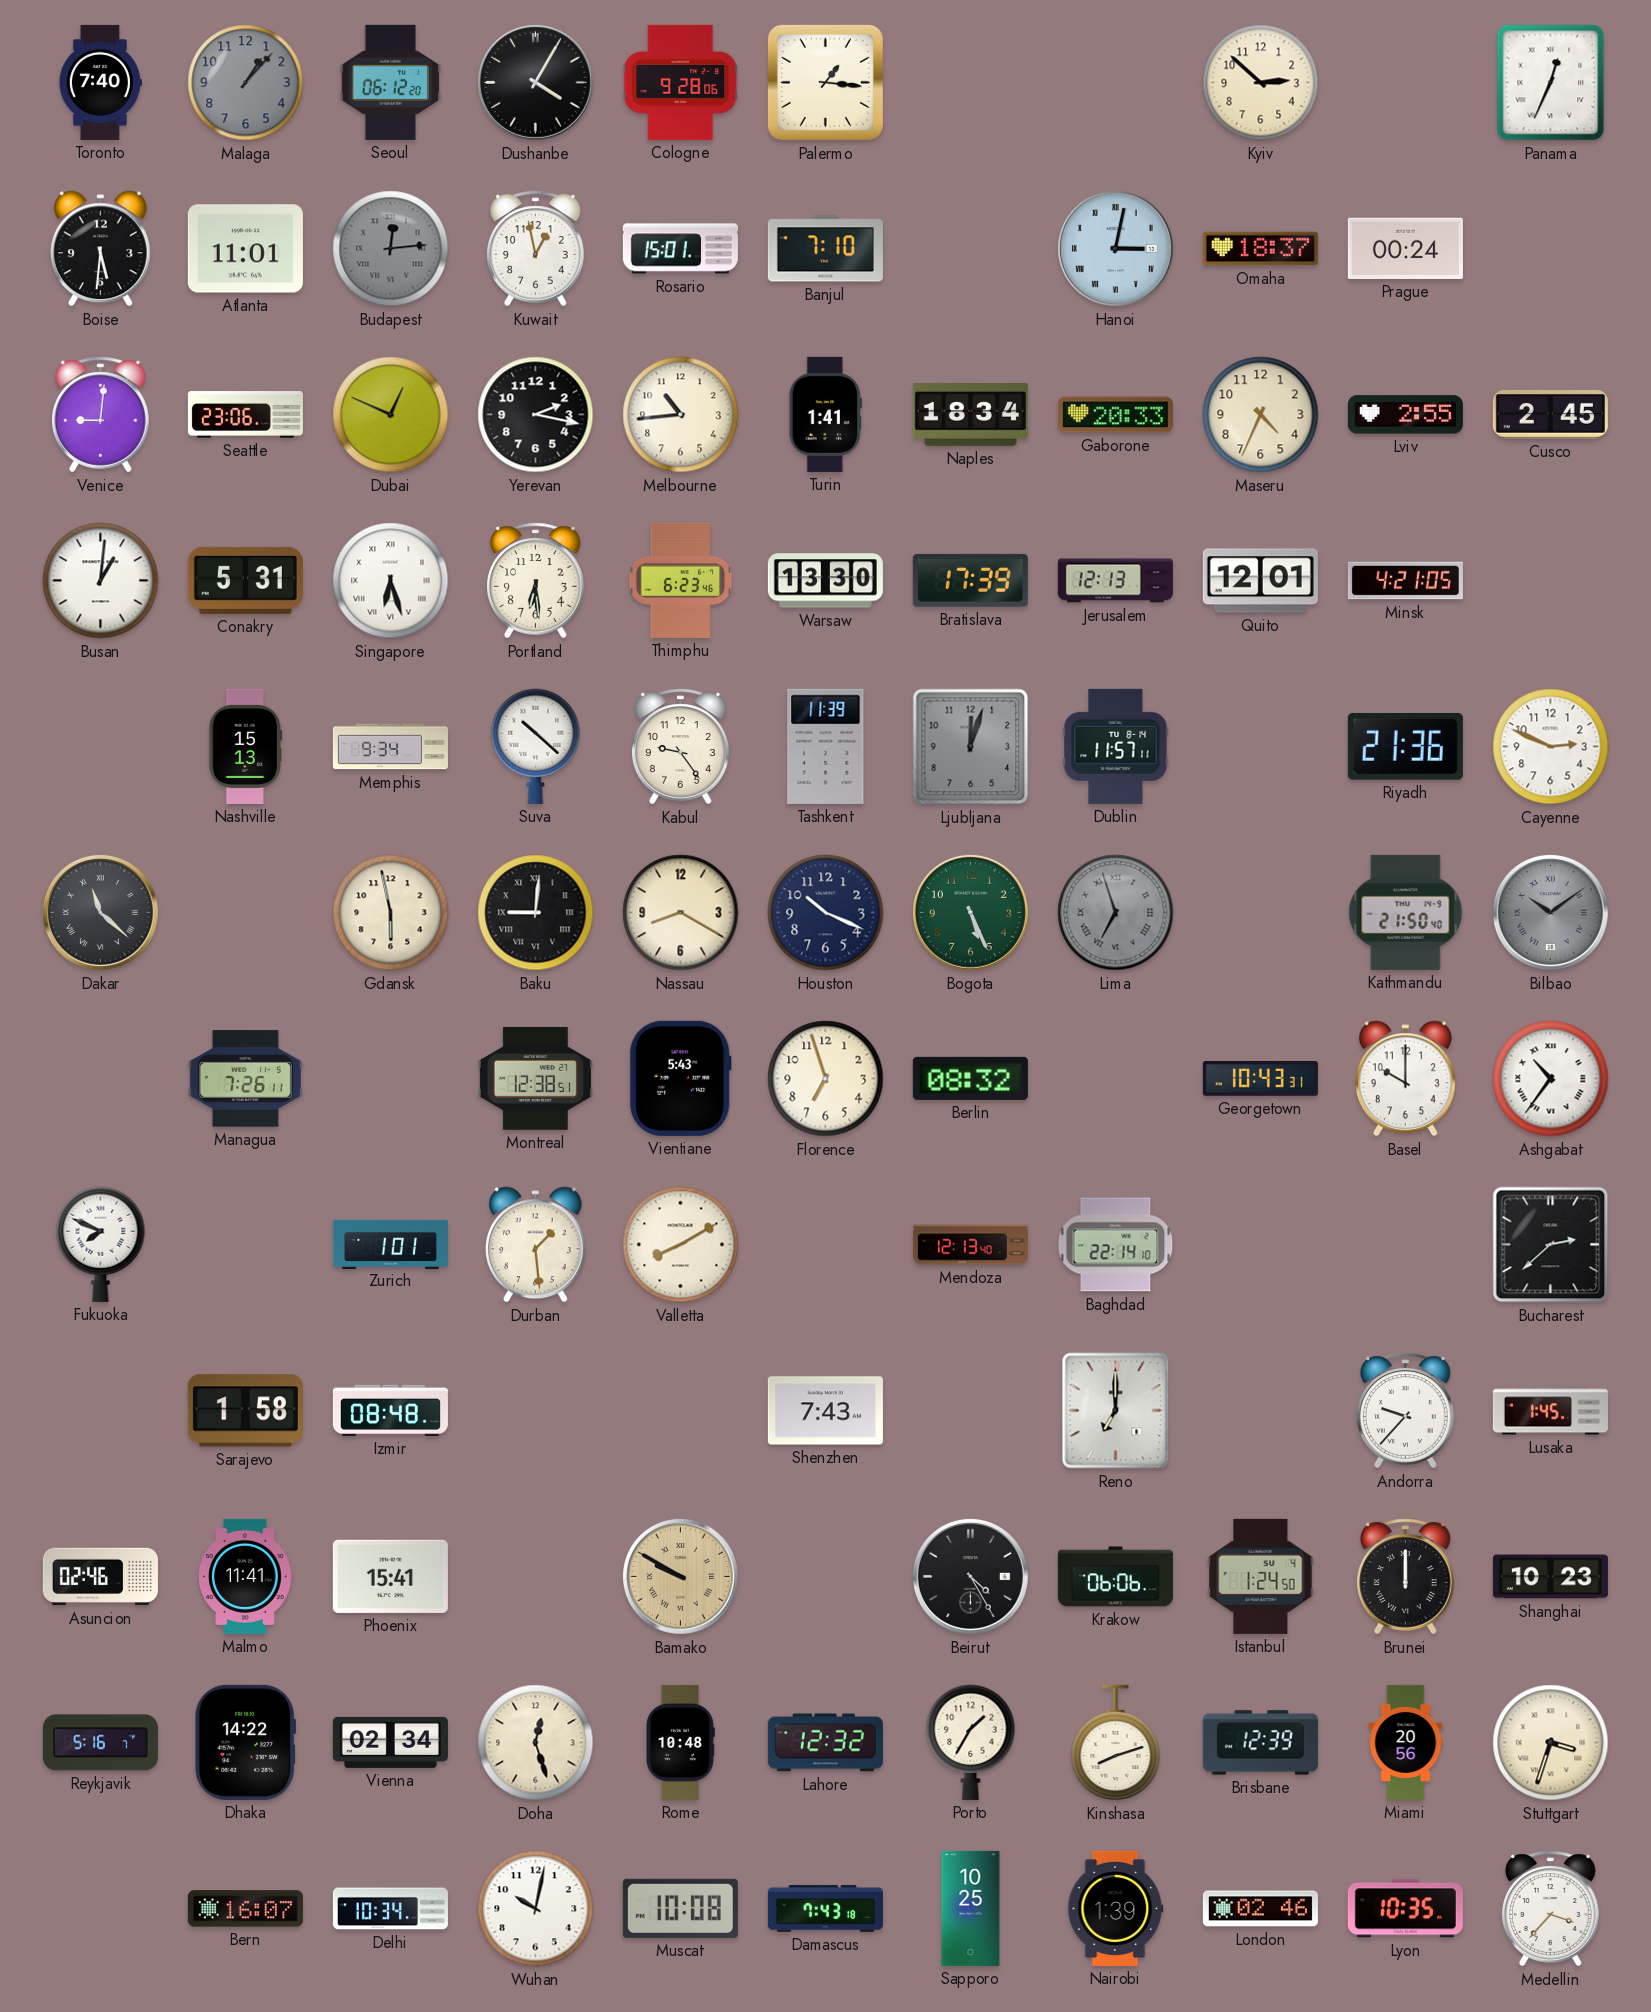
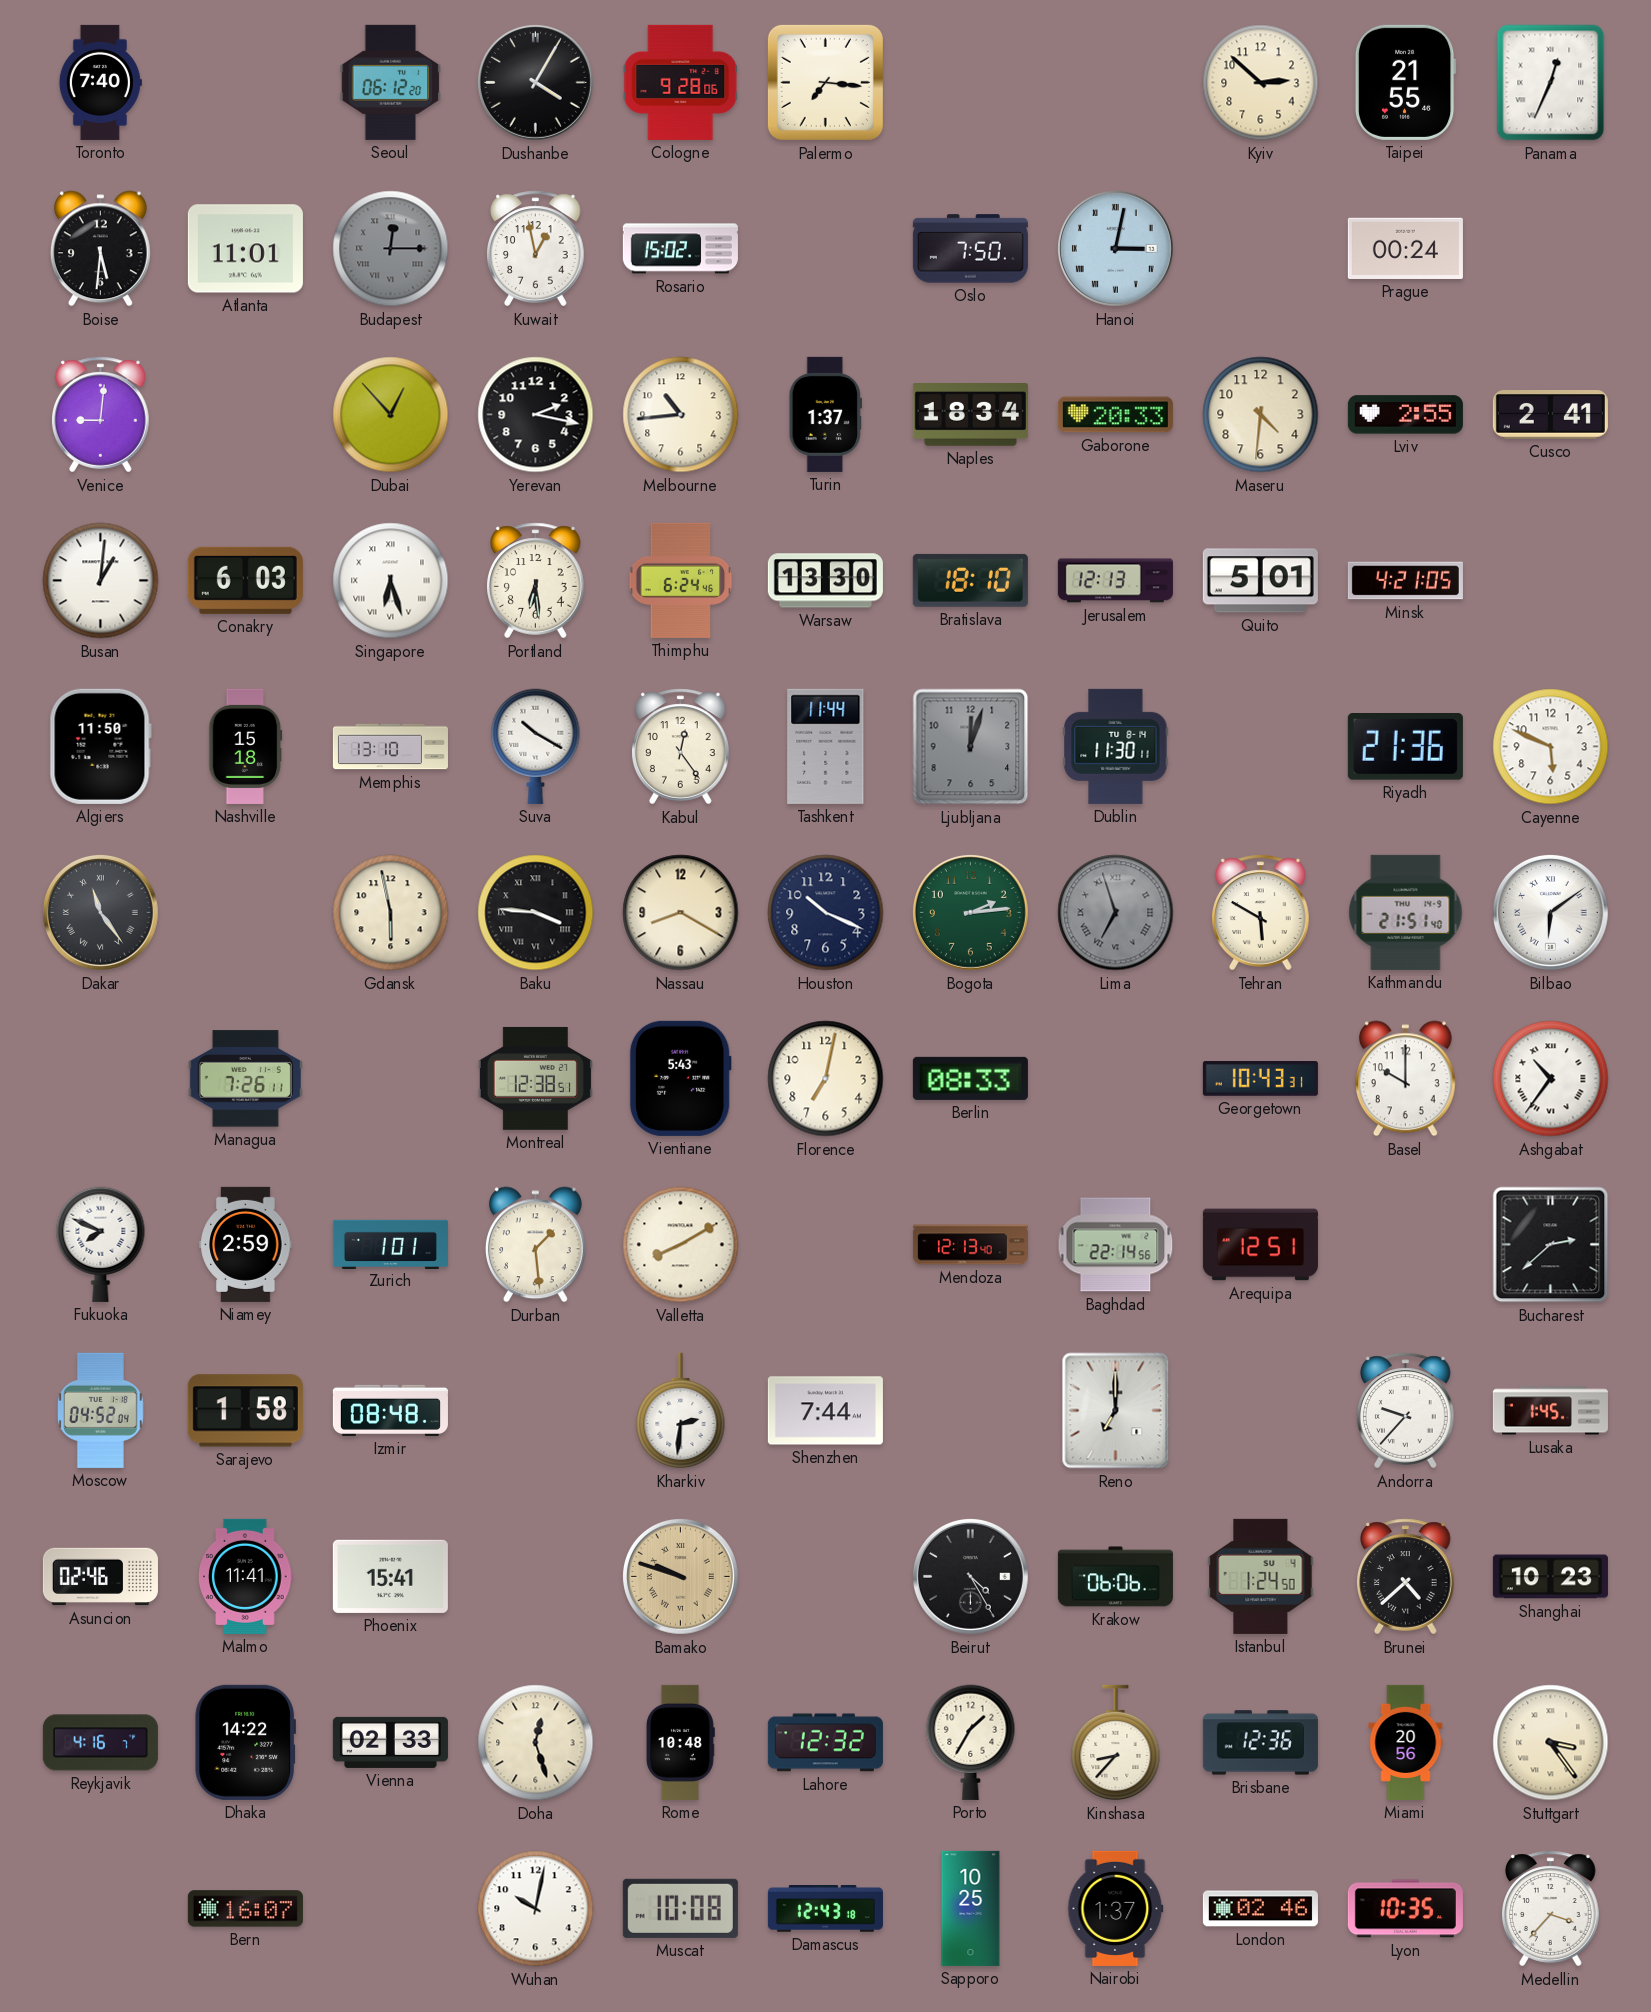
Malaga: 1:07 -> none (246, 83)
Palermo: 1:16 -> 7:16 (825, 82)
Taipei: none -> 21:55 (1405, 82)
Budapest: 12:14 -> 12:15 (391, 249)
Rosario: 15:01 -> 15:02 (680, 249)
Banjul: 7:10 -> none (825, 249)
Oslo: none -> 7:50 (970, 249)
Omaha: 18:37 -> none (1260, 249)
Seattle: 23:06 -> none (245, 415)
Dubai: 12:49 -> 12:53 (391, 415)
Turin: 1:41 -> 1:37 (825, 414)
Maseru: 4:34 -> 4:31 (1261, 415)
Cusco: 2:45 -> 2:41 (1550, 415)
Conakry: 5:31 -> 6:03 (245, 580)
Thimphu: 6:23 -> 6:24 (681, 580)
Bratislava: 17:39 -> 18:10 (970, 580)
Quito: 12:01 -> 5:01 (1260, 581)
Algiers: none -> 11:50 (100, 746)
Nashville: 15:13 -> 15:18 (246, 746)
Memphis: 9:34 -> 13:10 (390, 747)
Suva: 10:22 -> 10:20 (536, 746)
Kabul: 9:24 -> 12:24 (681, 747)
Tashkent: 11:39 -> 11:44 (826, 746)
Dublin: 11:57 -> 11:30 (1116, 746)
Cayenne: 2:49 -> 5:49 (1551, 747)
Dakar: 11:22 -> 11:24 (100, 912)
Baku: 9:01 -> 3:46 (536, 913)
Bogota: 5:26 -> 2:14 (970, 912)
Tehran: none -> 5:50 (1261, 913)
Kathmandu: 21:50 -> 21:51 (1406, 912)
Bilbao: 10:09 -> 6:09 (1550, 912)
Bilbao dial: grey -> white (1550, 912)
Florence: 6:57 -> 7:02 (826, 1079)
Berlin: 08:32 -> 08:33 (970, 1078)
Niamey: none -> 2:59 (246, 1244)
Baghdad: 22:14:10 -> 22:14:56 (1116, 1245)
Arequipa: none -> 12:51 (1260, 1245)
Moscow: none -> 04:52 (101, 1410)
Kharkiv: none -> 2:31 (681, 1411)
Shenzhen: 7:43 -> 7:44 (825, 1411)
Bamako: 9:50 -> 9:48 (680, 1576)
Brunei: 12:00 -> 4:38 (1406, 1577)
Reykjavik: 5:16 -> 4:16 (100, 1743)
Vienna: 02:34 -> 02:33 (390, 1742)
Kinshasa: 8:12 -> 8:37 (1116, 1743)
Brisbane: 12:39 -> 12:36 (1260, 1743)
Stuttgart: 3:33 -> 3:24 (1551, 1743)
Delhi: 10:34 -> none (390, 1909)
Damascus: 7:43 -> 12:43 (825, 1909)
Nairobi: 1:39 -> 1:37 (1116, 1908)
